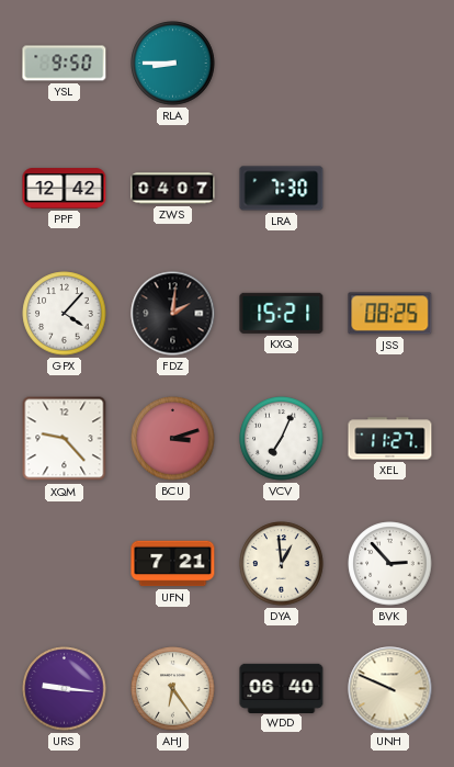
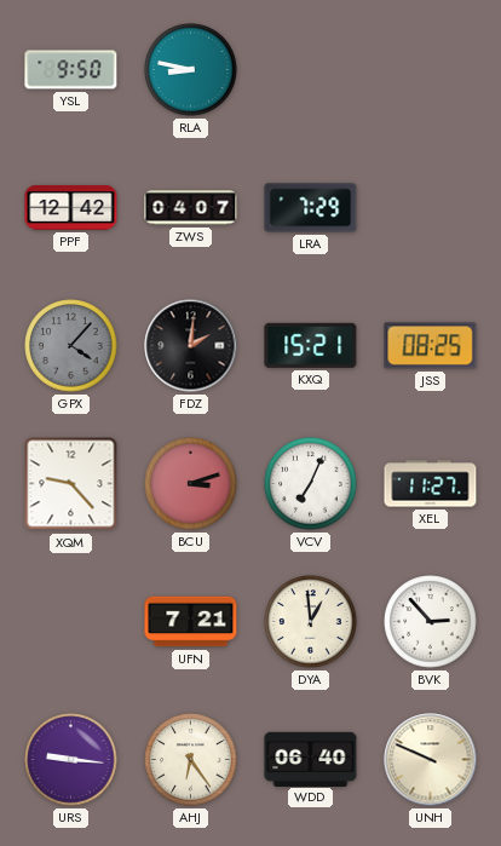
RLA: 8:45 -> 8:47 (191, 70)
LRA: 7:30 -> 7:29 (311, 208)
GPX dial: white -> grey (71, 346)
